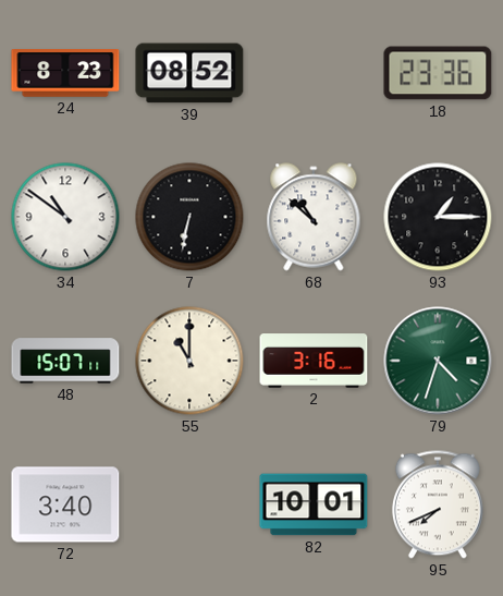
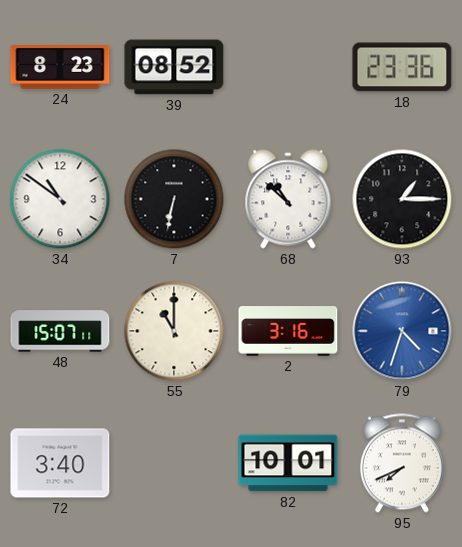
79 dial: green -> blue (402, 331)
